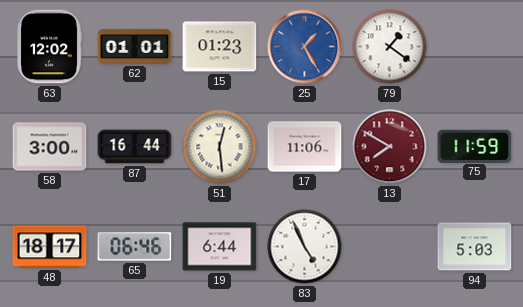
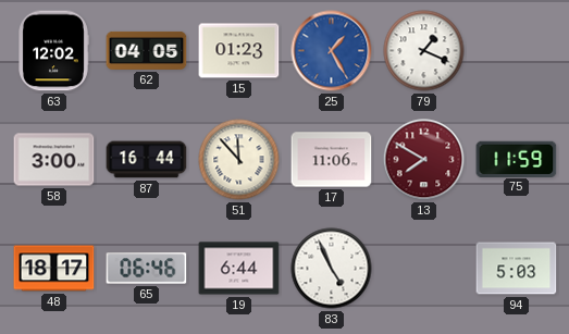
62: 01:01 -> 04:05 (147, 50)
79: 1:21 -> 1:19 (424, 51)
51: 12:29 -> 11:53 (239, 160)
